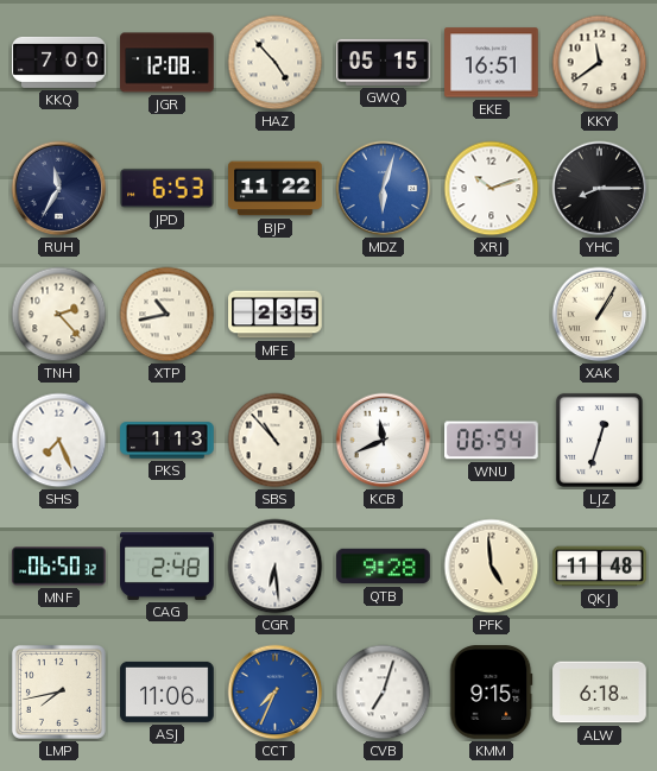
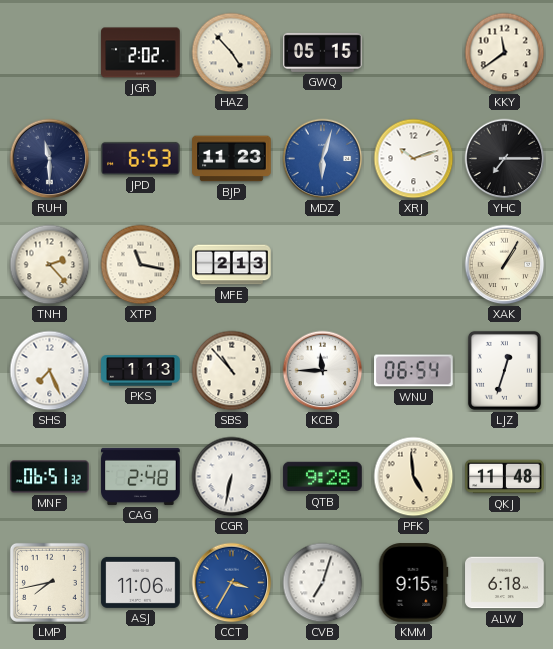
KKQ: 7:00 -> none (59, 62)
JGR: 12:08 -> 2:02 (141, 53)
EKE: 16:51 -> none (492, 63)
RUH: 11:35 -> 11:30 (50, 159)
BJP: 11:22 -> 11:23 (232, 159)
YHC: 8:15 -> 7:15 (505, 159)
XTP: 10:43 -> 11:17 (141, 265)
MFE: 2:35 -> 2:13 (232, 265)
KCB: 11:41 -> 11:45 (323, 371)
MNF: 06:50 -> 06:51 (50, 477)
CGR: 6:29 -> 6:32 (232, 477)
CCT: 7:34 -> 3:35 (232, 583)
